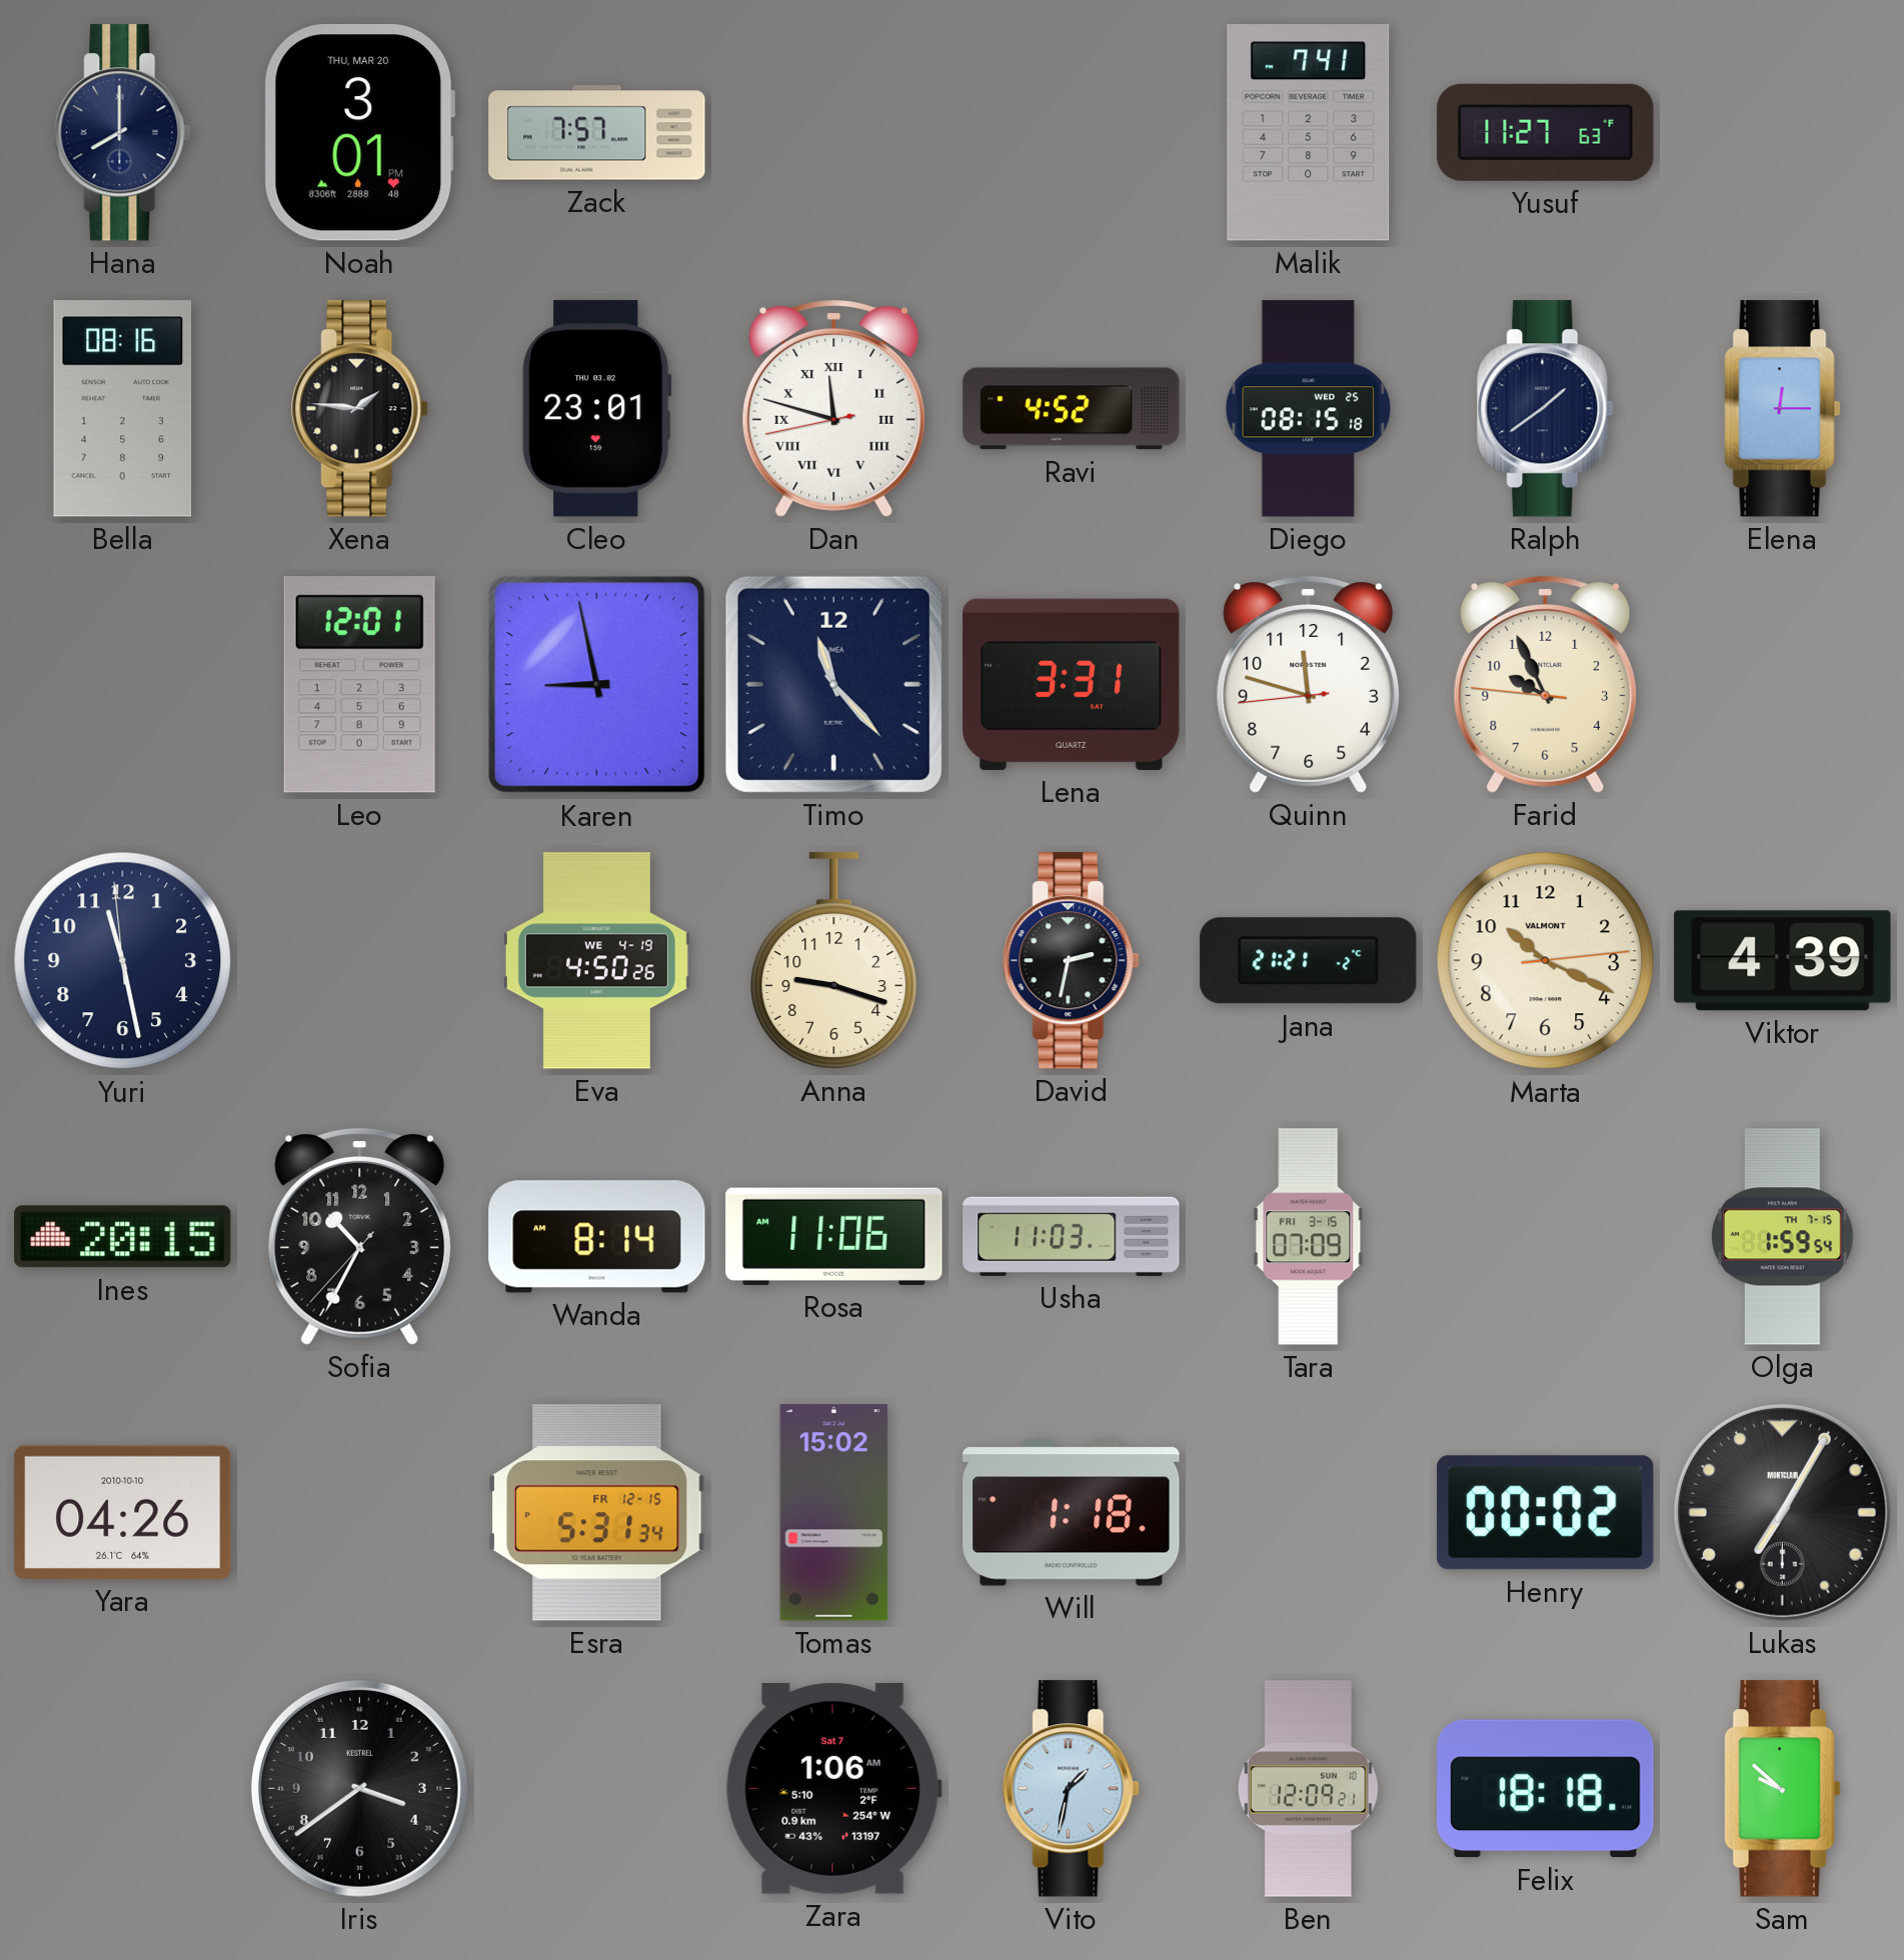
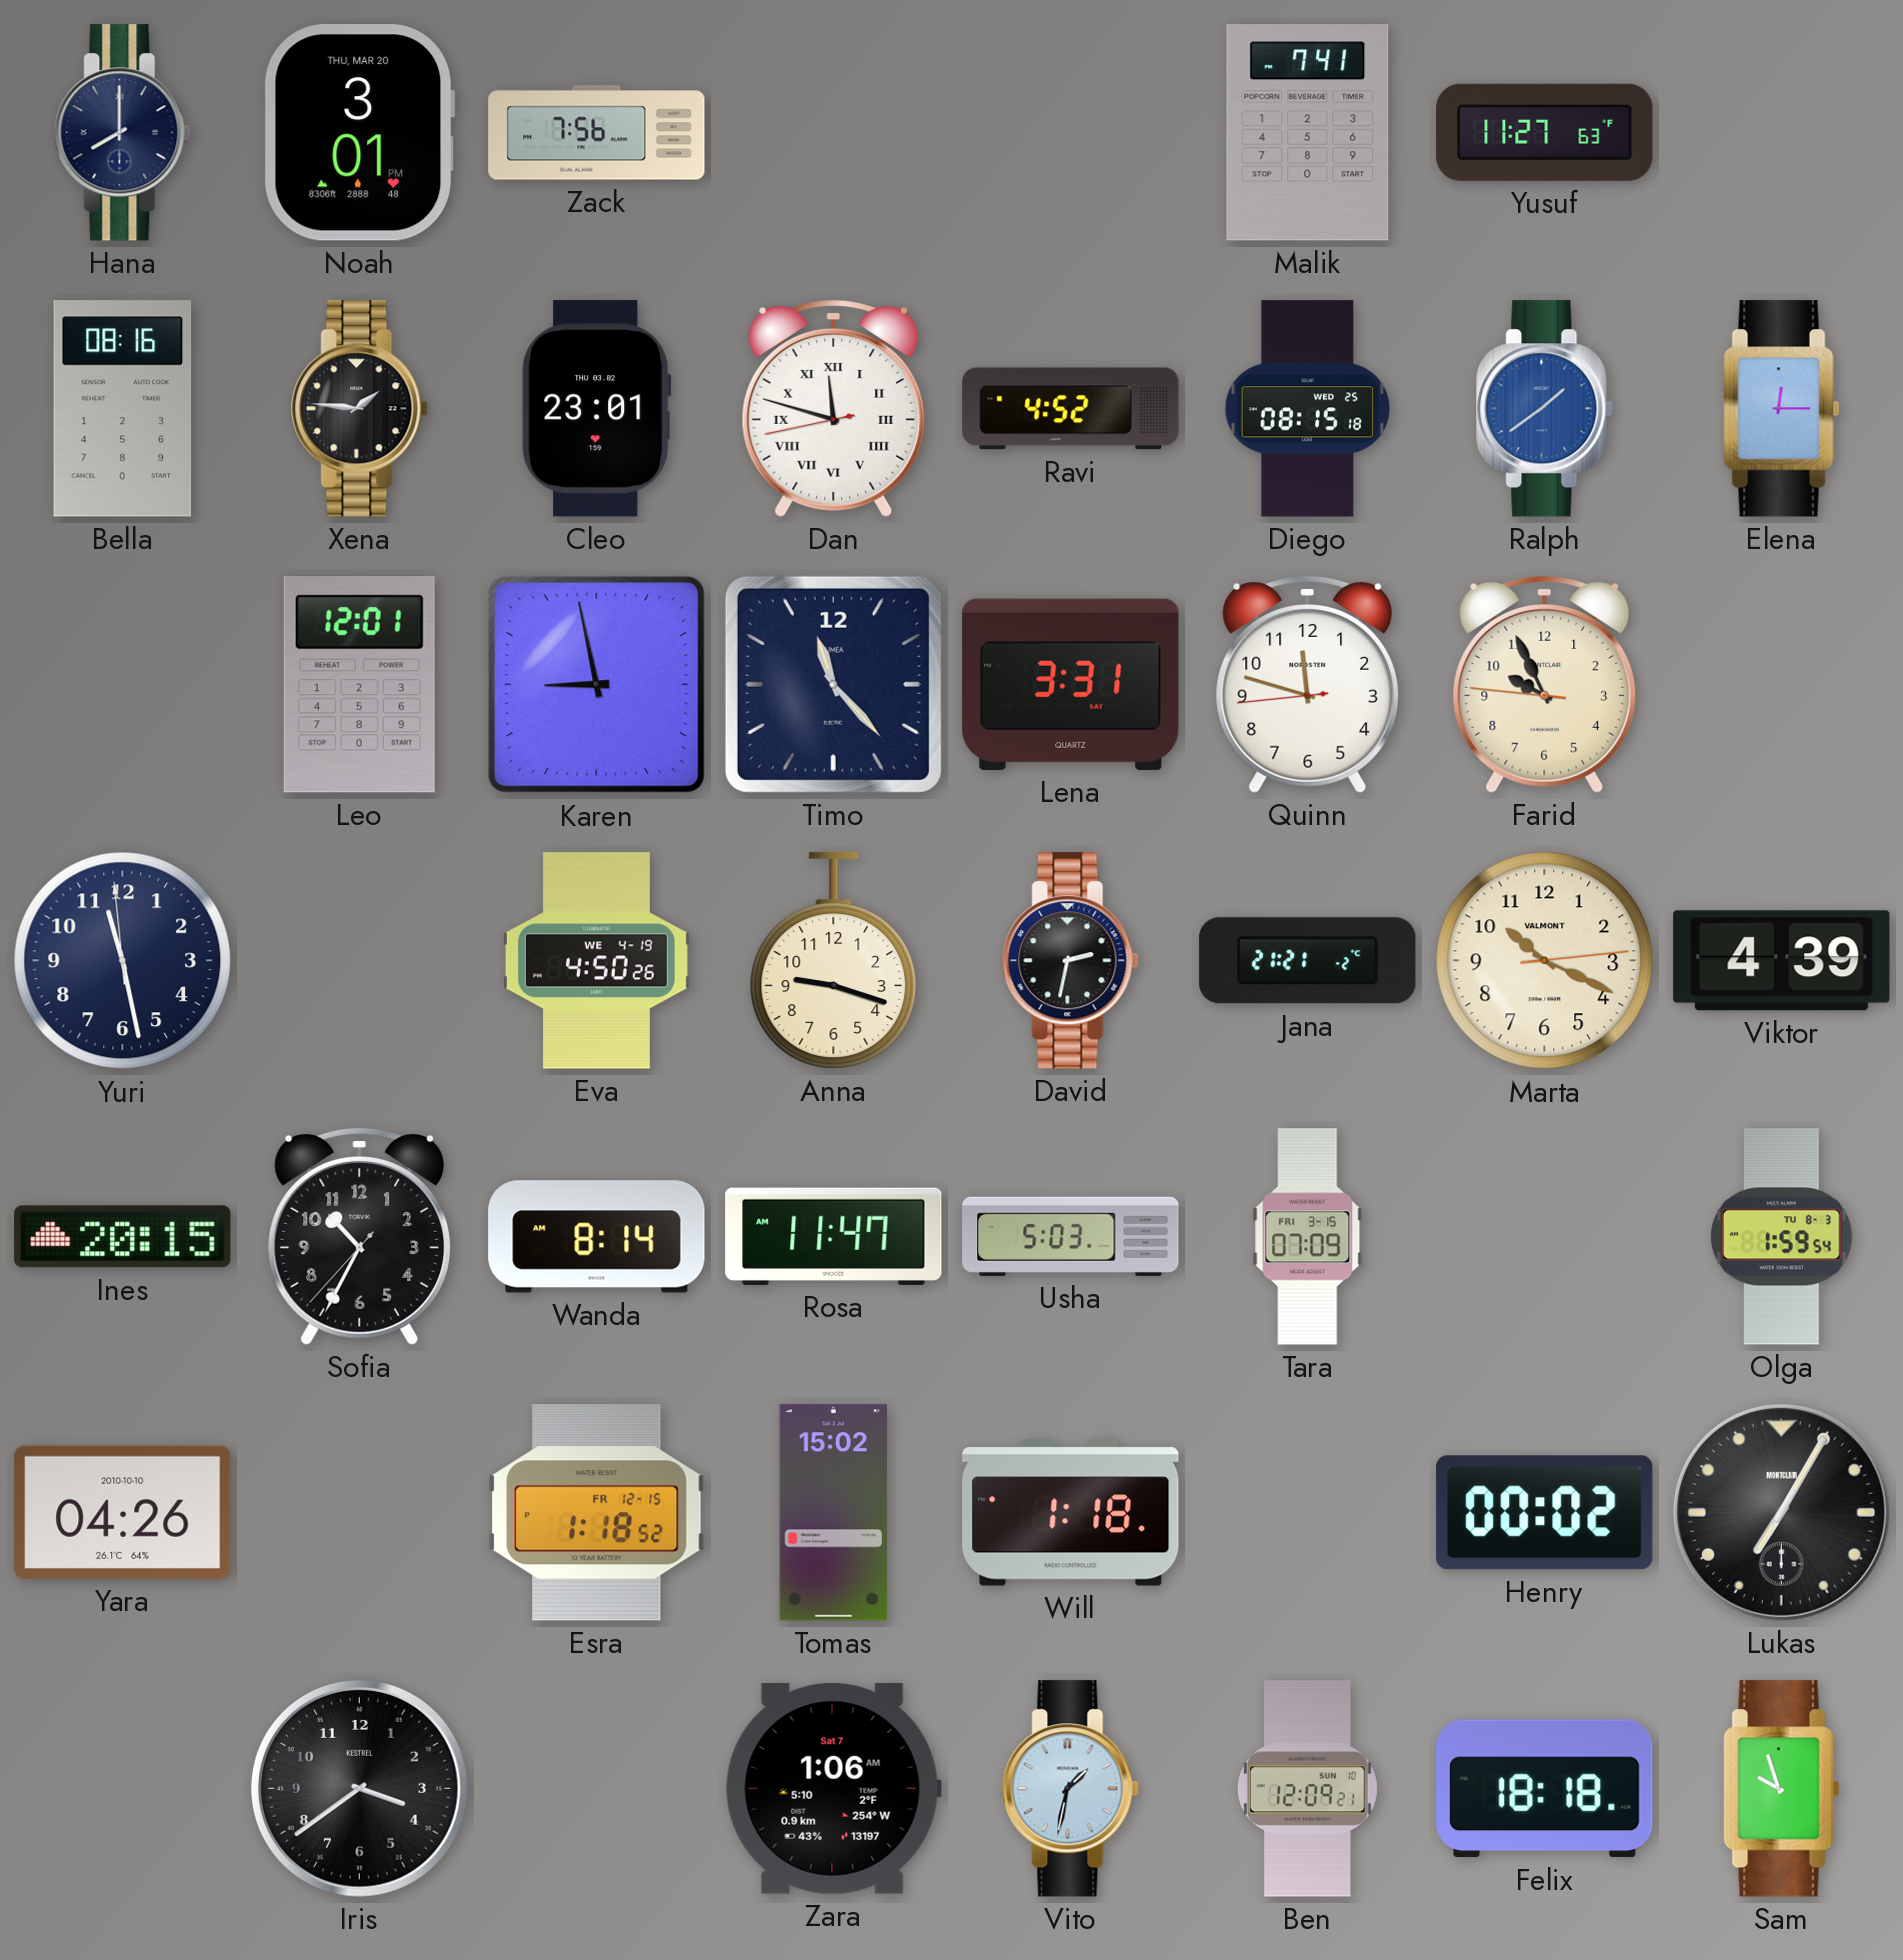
Zack: 7:57 -> 7:56 (597, 133)
Ralph dial: navy -> blue (1545, 409)
Rosa: 11:06 -> 11:47 (834, 1236)
Usha: 11:03 -> 5:03 (1071, 1236)
Olga date: TH 7-15 -> TU 8-3 (1782, 1237)
Esra: 5:31 -> 1:18 (597, 1513)
Sam: 9:52 -> 9:57 (1782, 1789)
